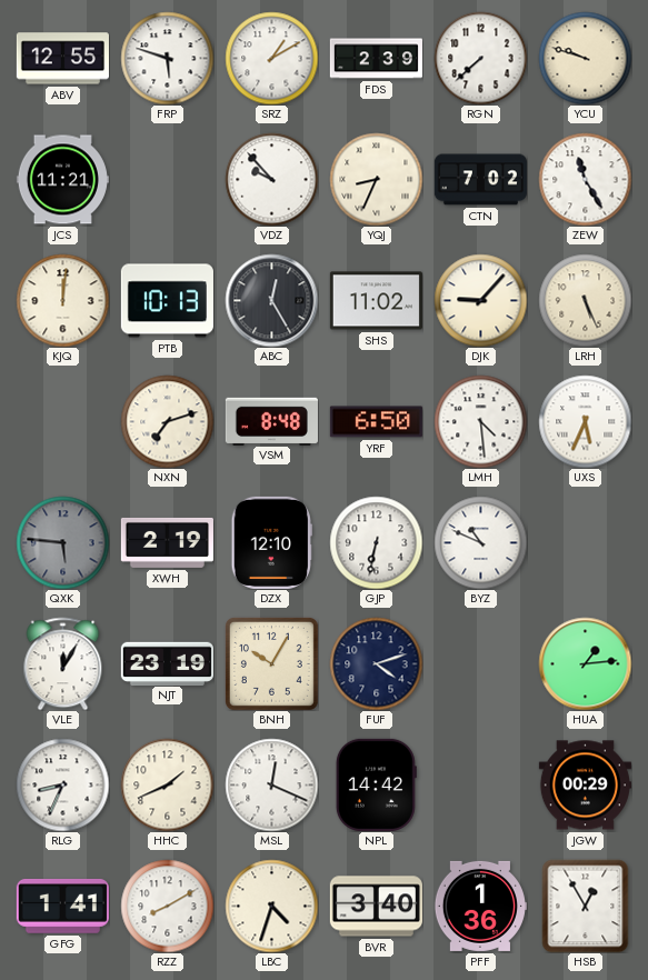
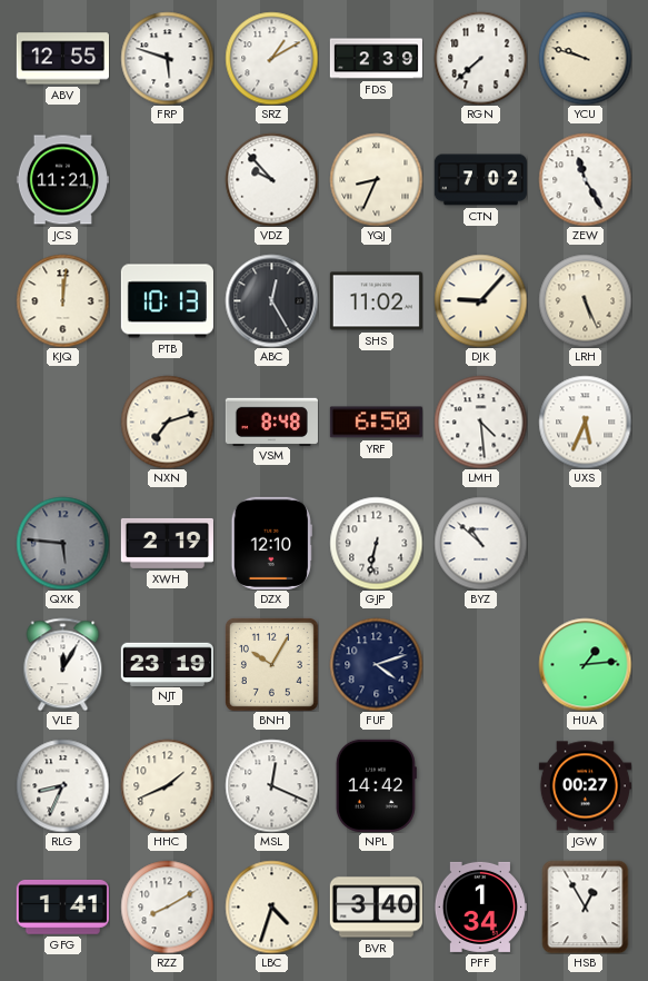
BYZ: 10:49 -> 10:52 (480, 543)
JGW: 00:29 -> 00:27 (585, 786)
PFF: 1:36 -> 1:34 (480, 906)
